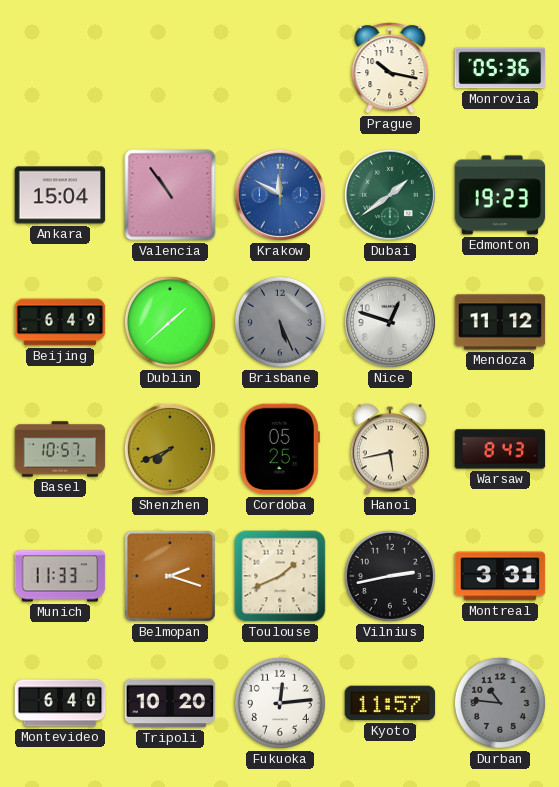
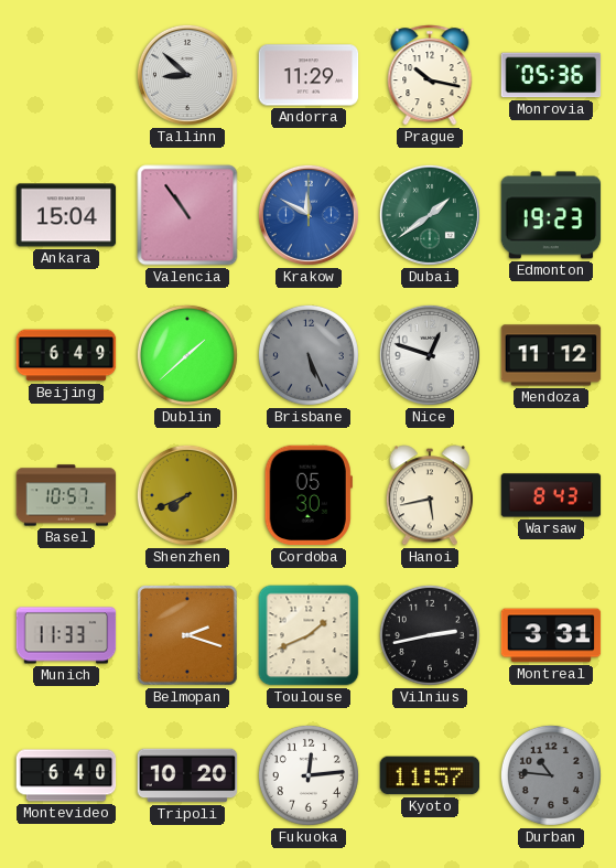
Tallinn: none -> 8:52 (187, 75)
Andorra: none -> 11:29 (309, 75)
Cordoba: 05:25 -> 05:30 (309, 495)
